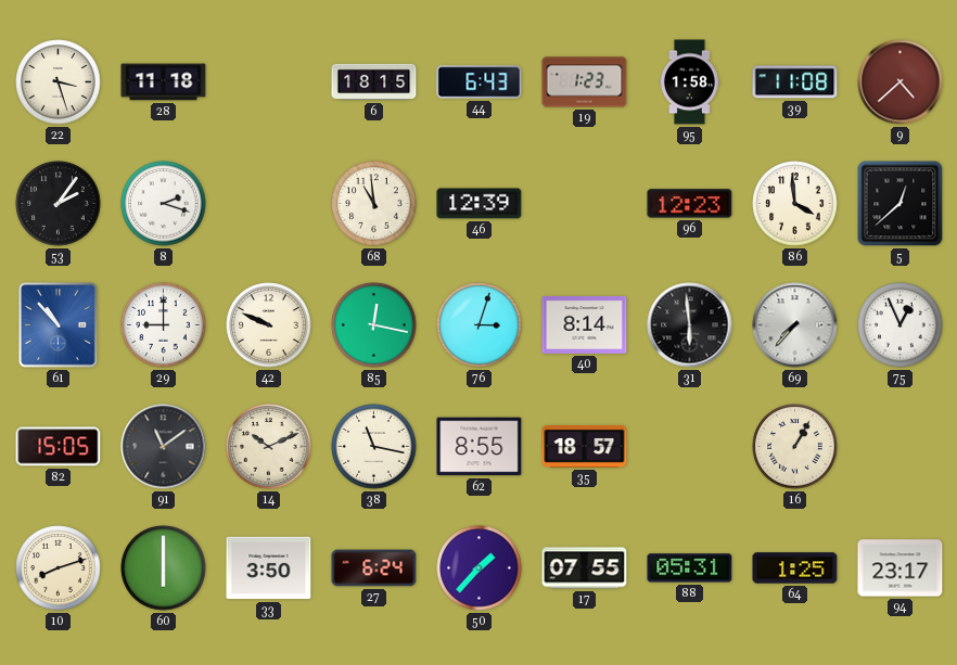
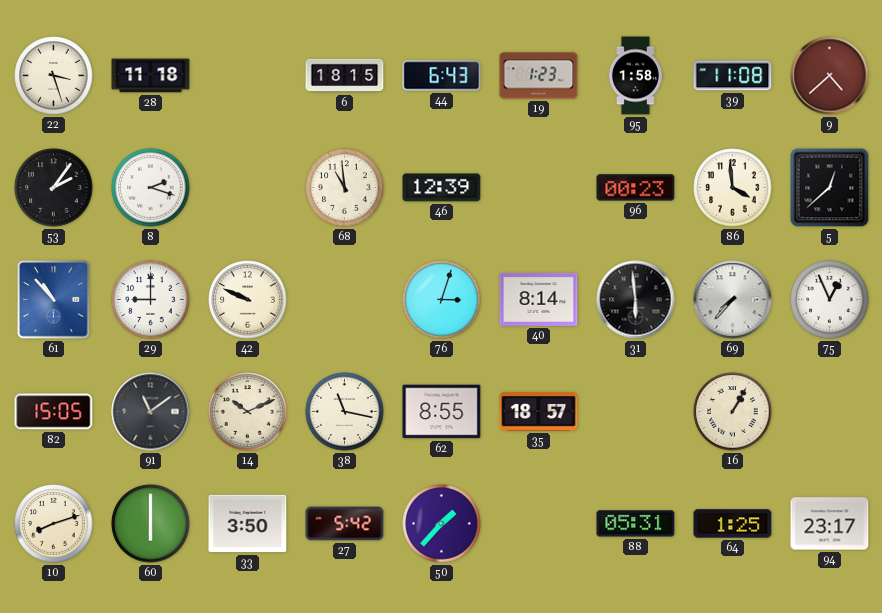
96: 12:23 -> 00:23 (636, 188)
85: 12:17 -> none (374, 325)
27: 6:24 -> 5:42 (345, 524)
17: 07:55 -> none (585, 568)
